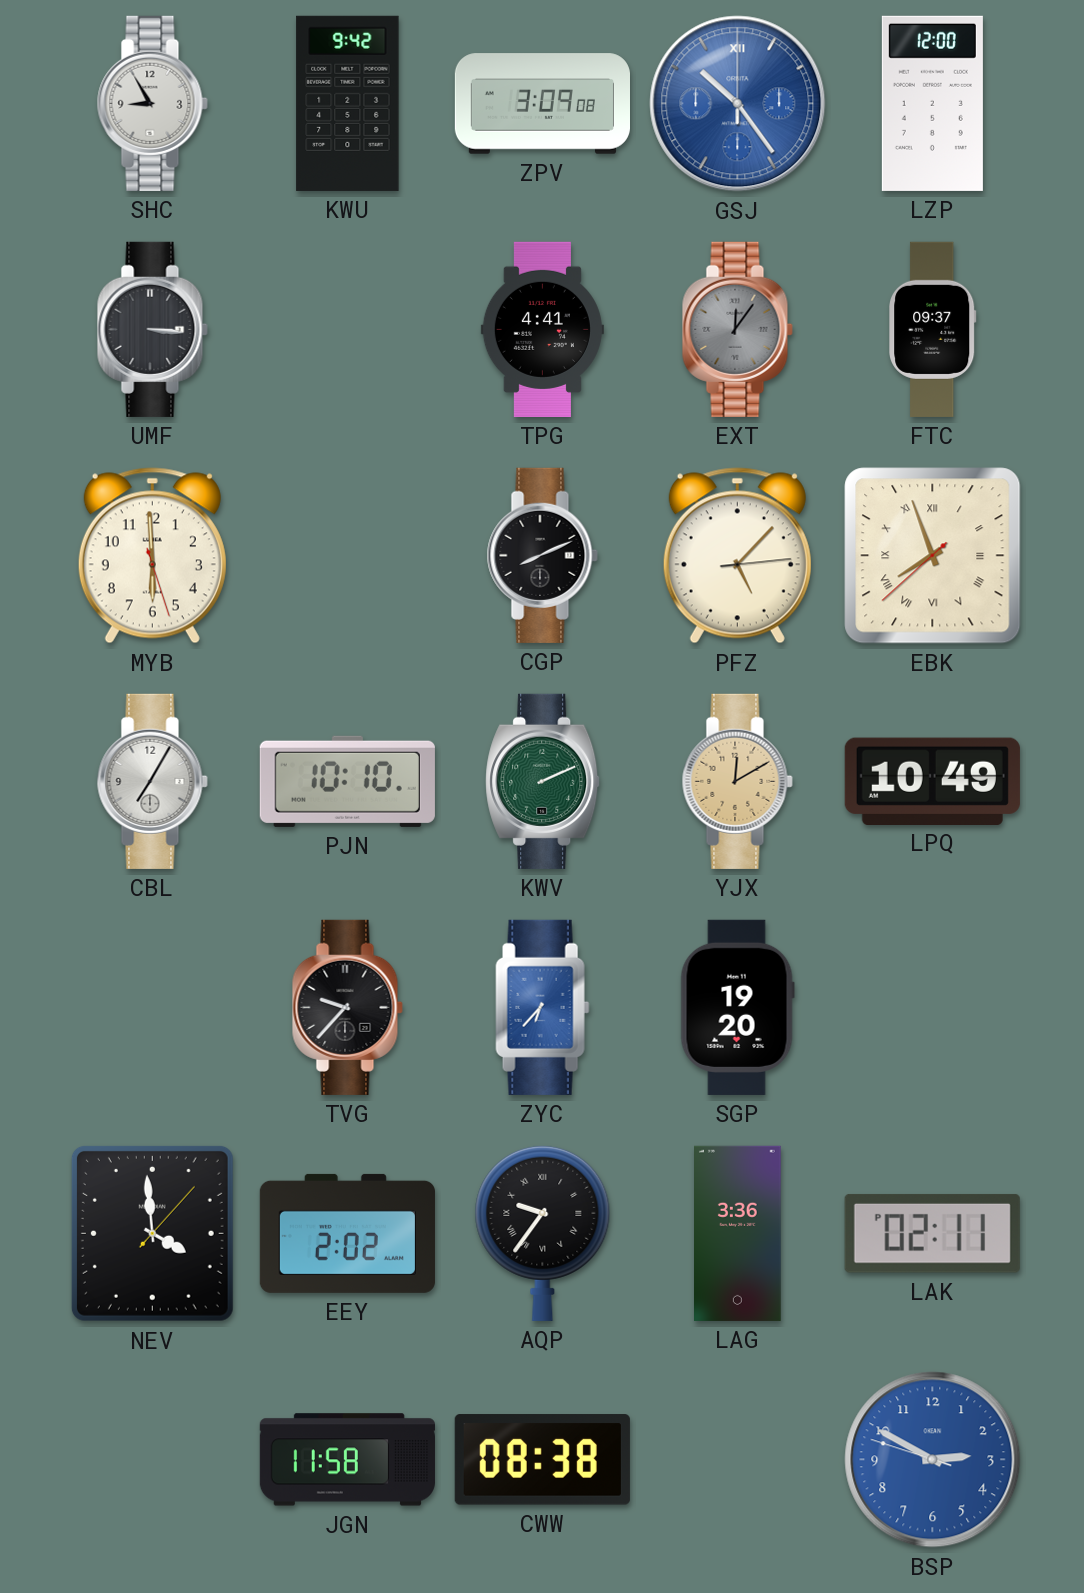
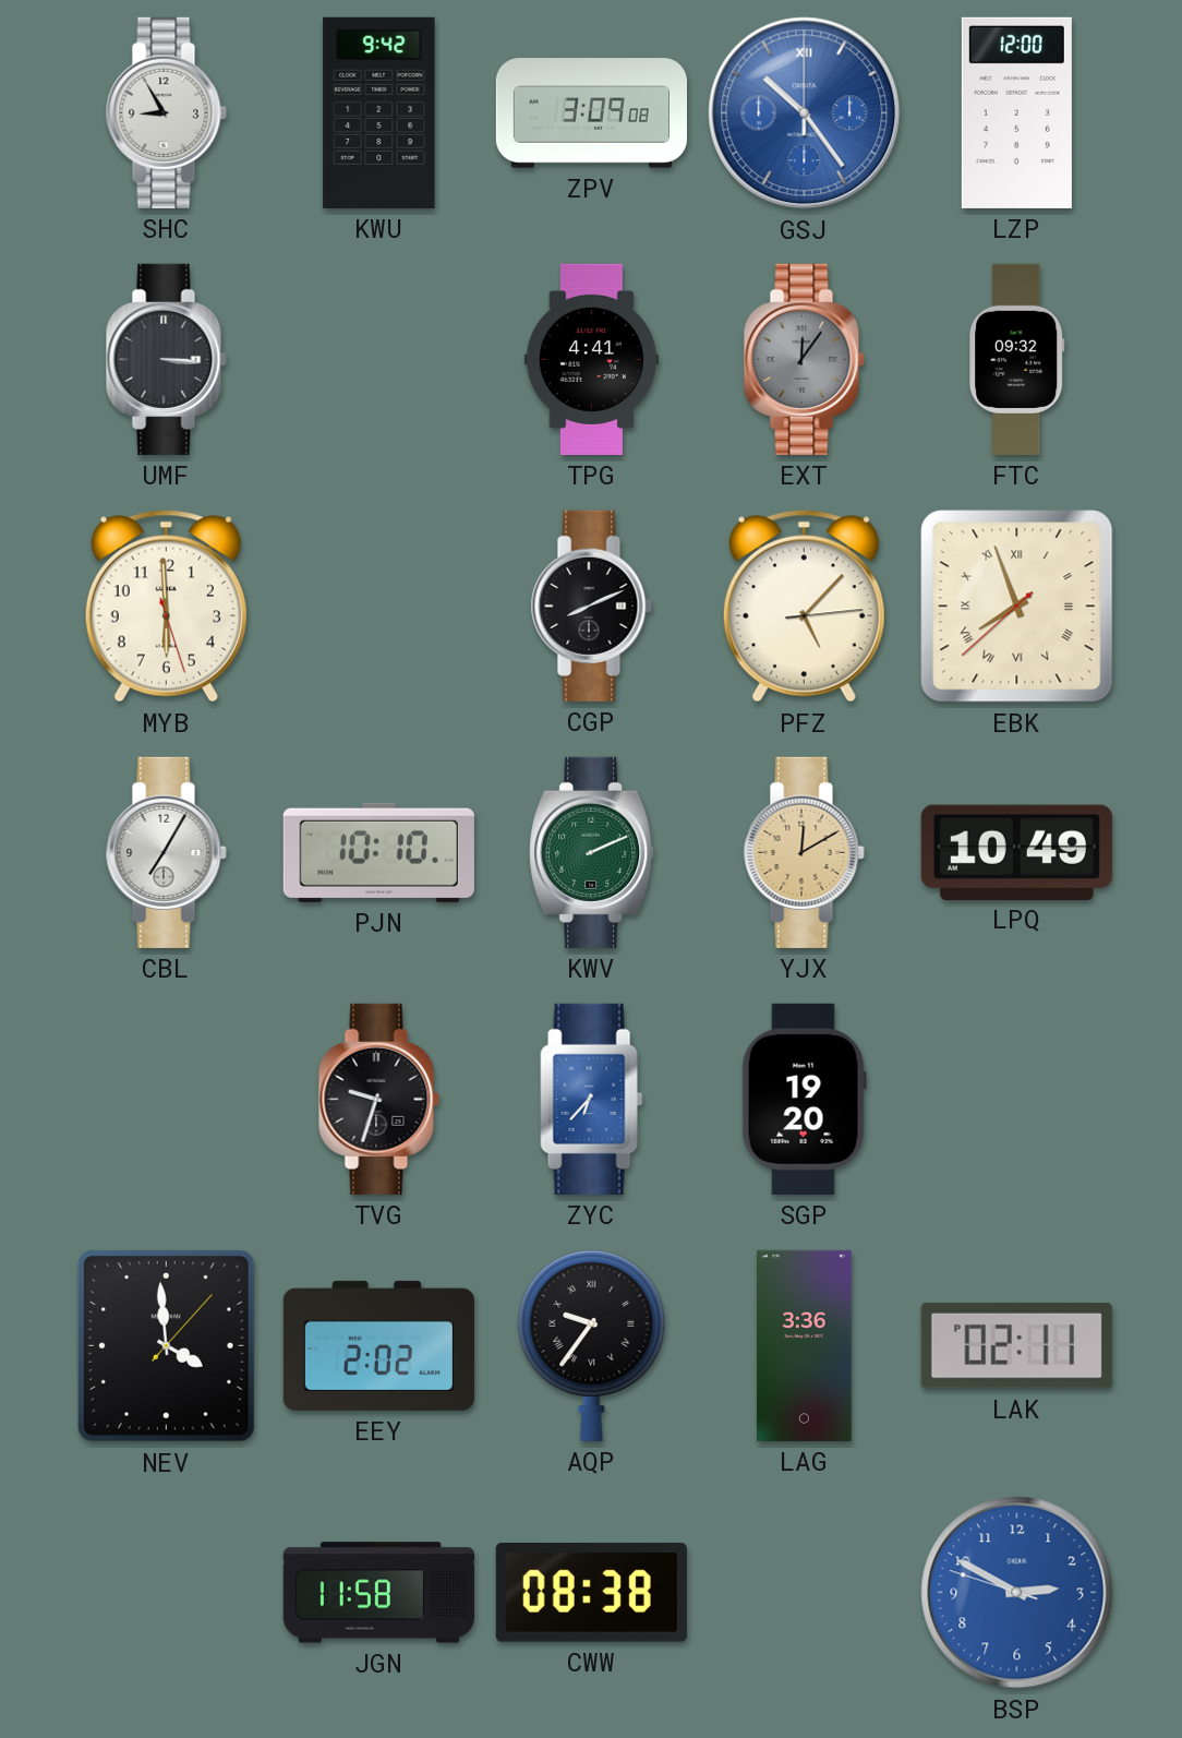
FTC: 09:37 -> 09:32 (1017, 359)
TVG: 9:37 -> 9:33 (378, 1099)
